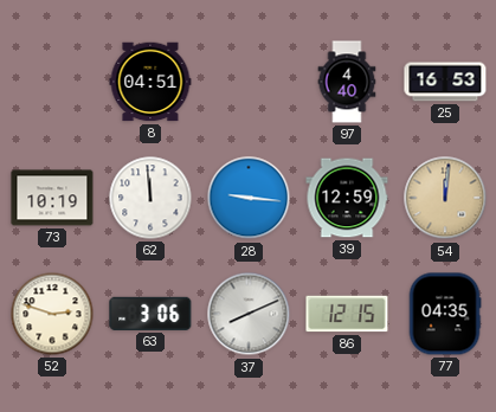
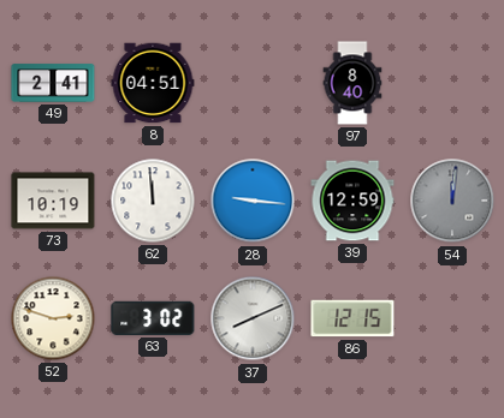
49: none -> 2:41 (53, 83)
97: 4:40 -> 8:40 (352, 83)
25: 16:53 -> none (445, 82)
54 dial: champagne -> grey (452, 201)
63: 3:06 -> 3:02 (153, 318)
77: 04:35 -> none (445, 314)
